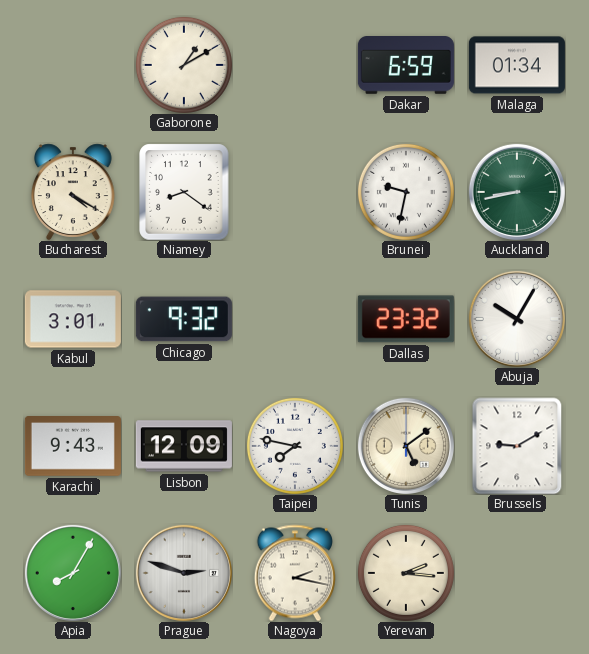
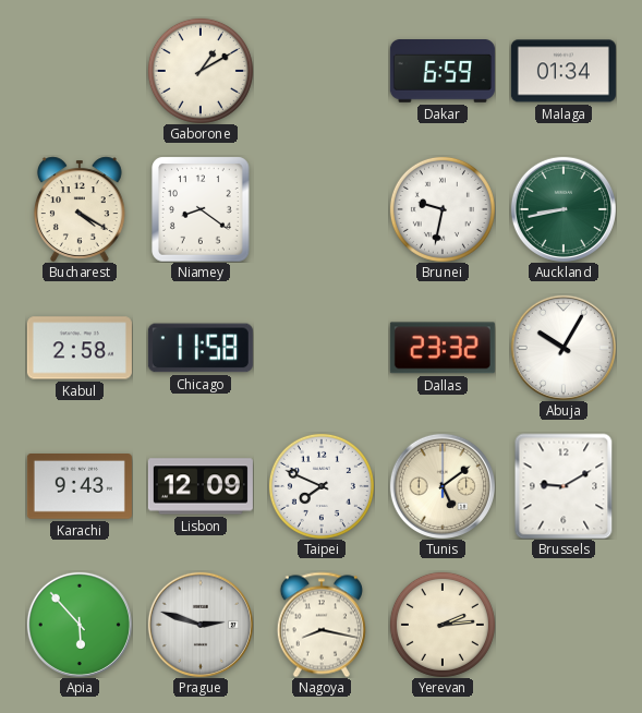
Kabul: 3:01 -> 2:58 (80, 348)
Chicago: 9:32 -> 11:58 (201, 348)
Taipei: 7:47 -> 7:49 (322, 486)
Apia: 8:05 -> 5:53 (80, 625)
Nagoya: 2:17 -> 8:17 (322, 625)
Yerevan: 2:16 -> 2:14 (443, 625)
